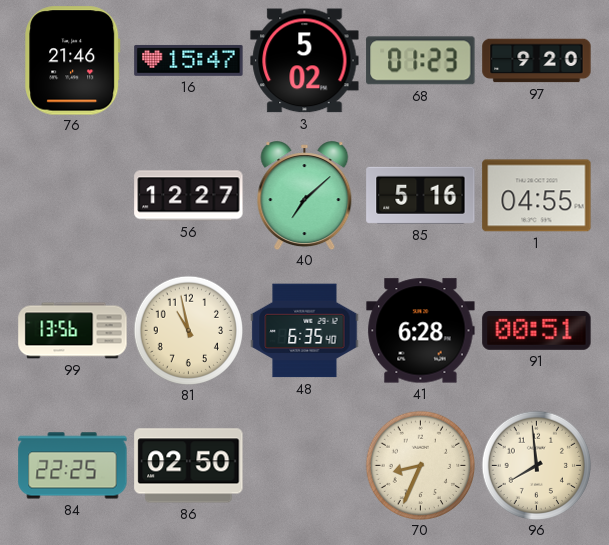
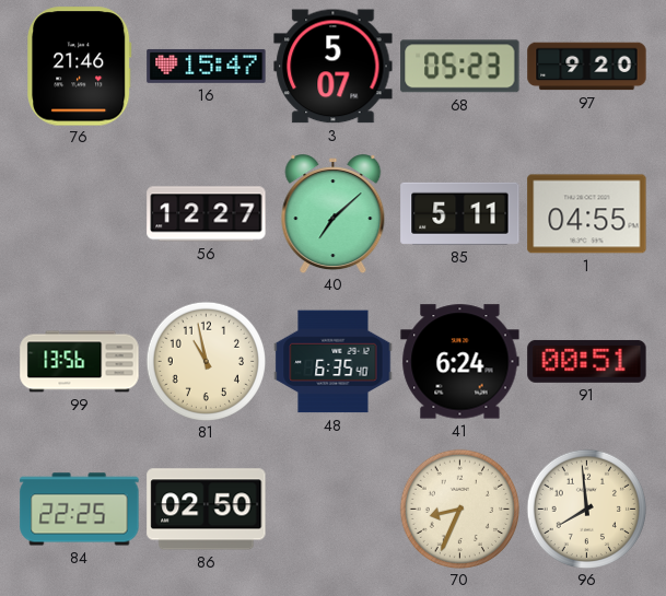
3: 5:02 -> 5:07 (334, 67)
68: 01:23 -> 05:23 (460, 67)
85: 5:16 -> 5:11 (460, 213)
41: 6:28 -> 6:24 (460, 362)
